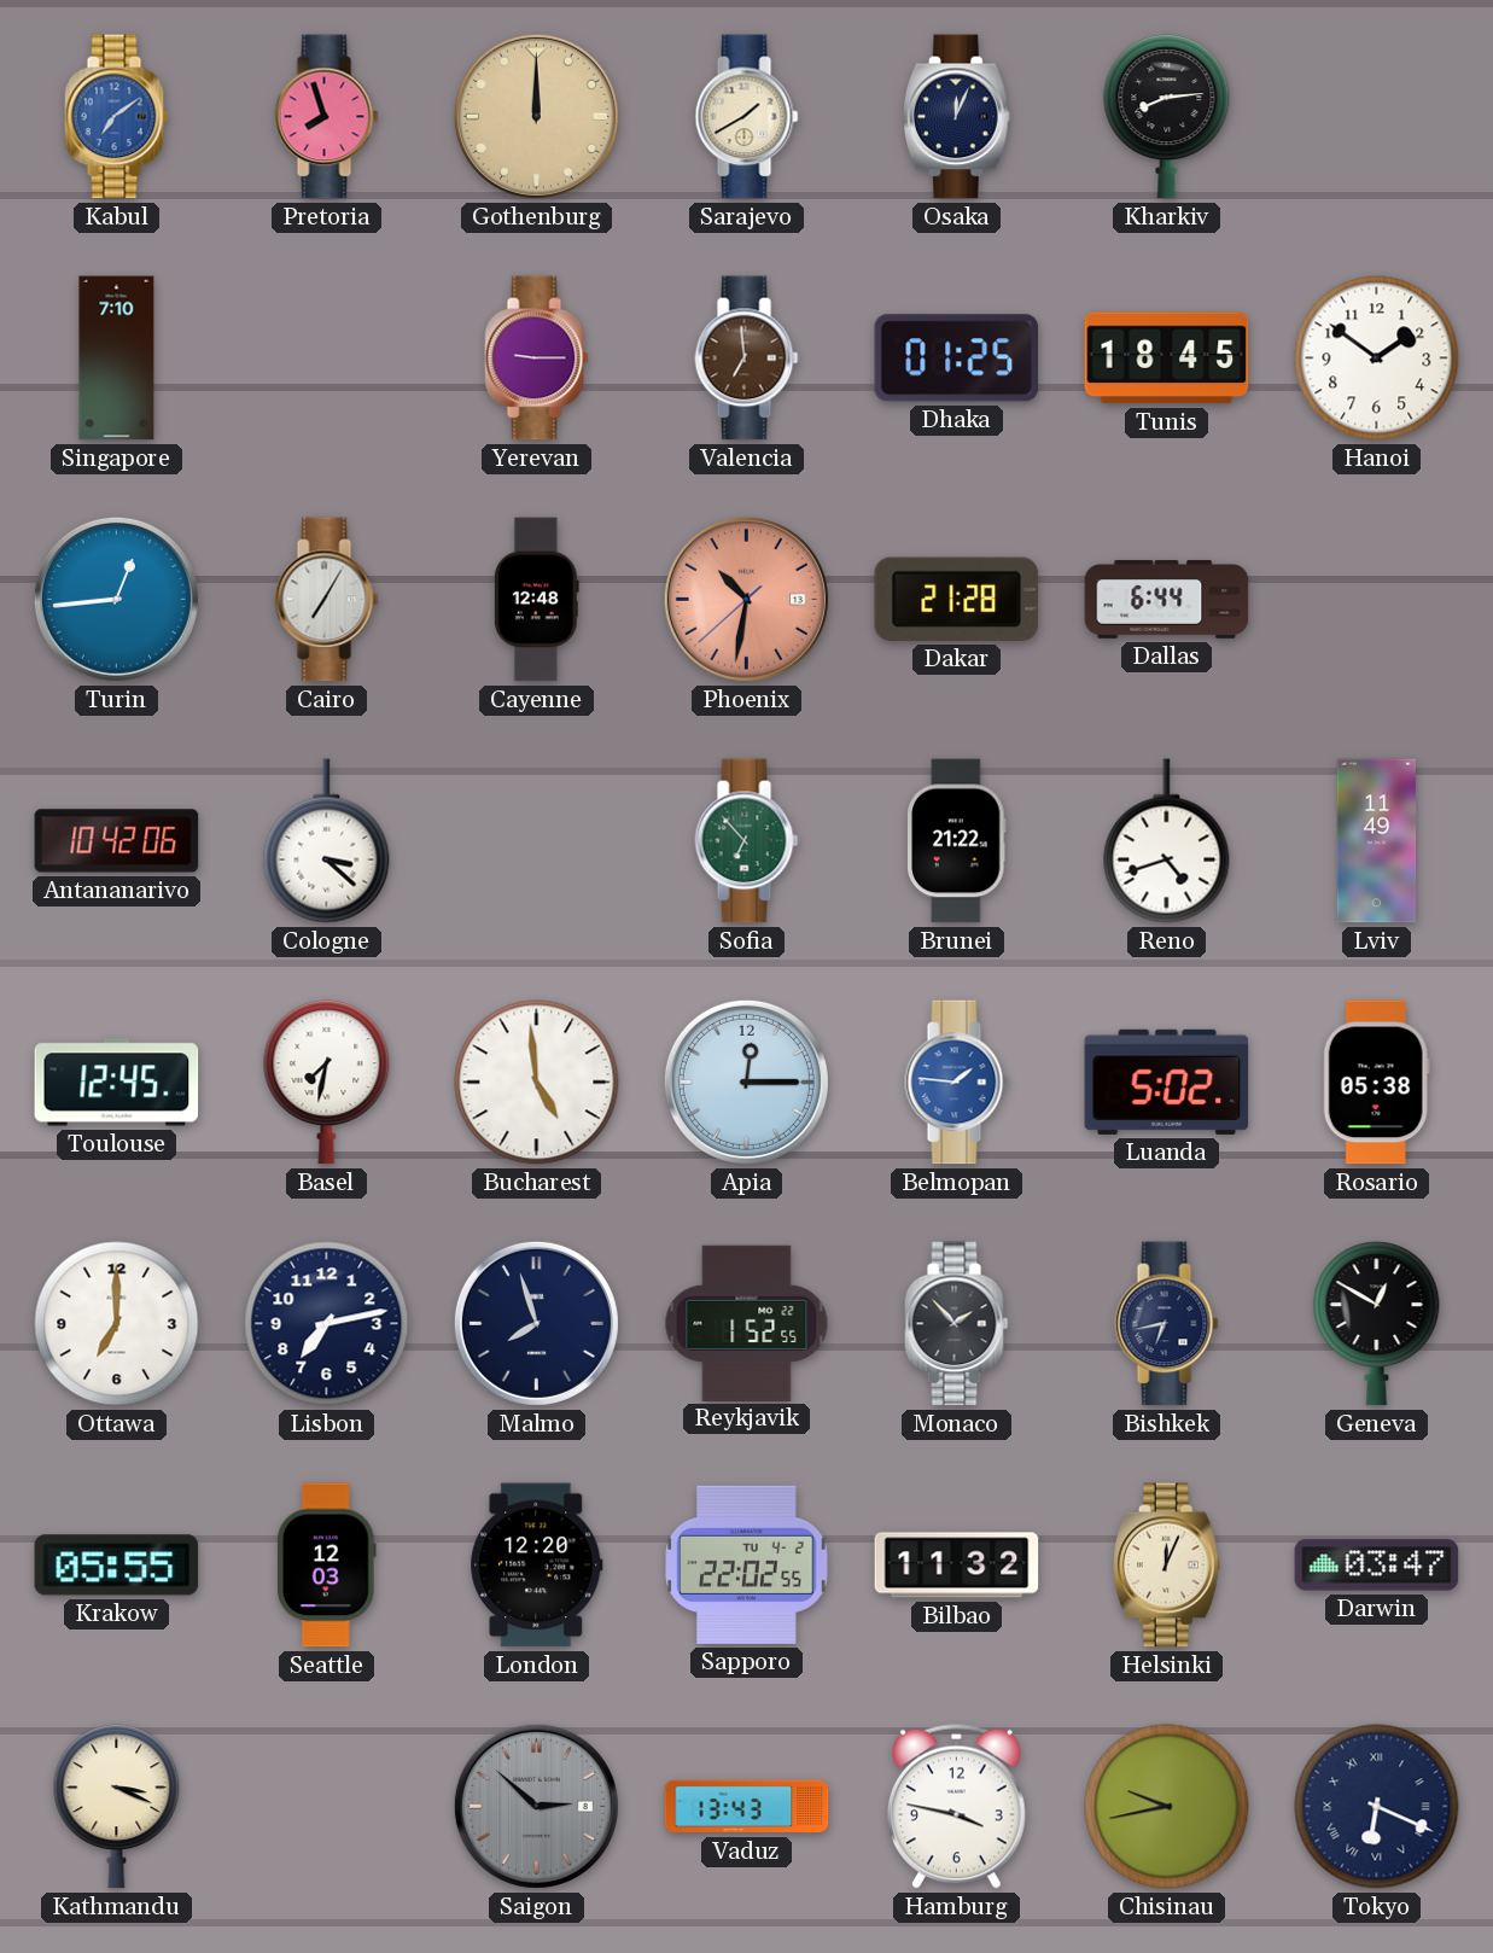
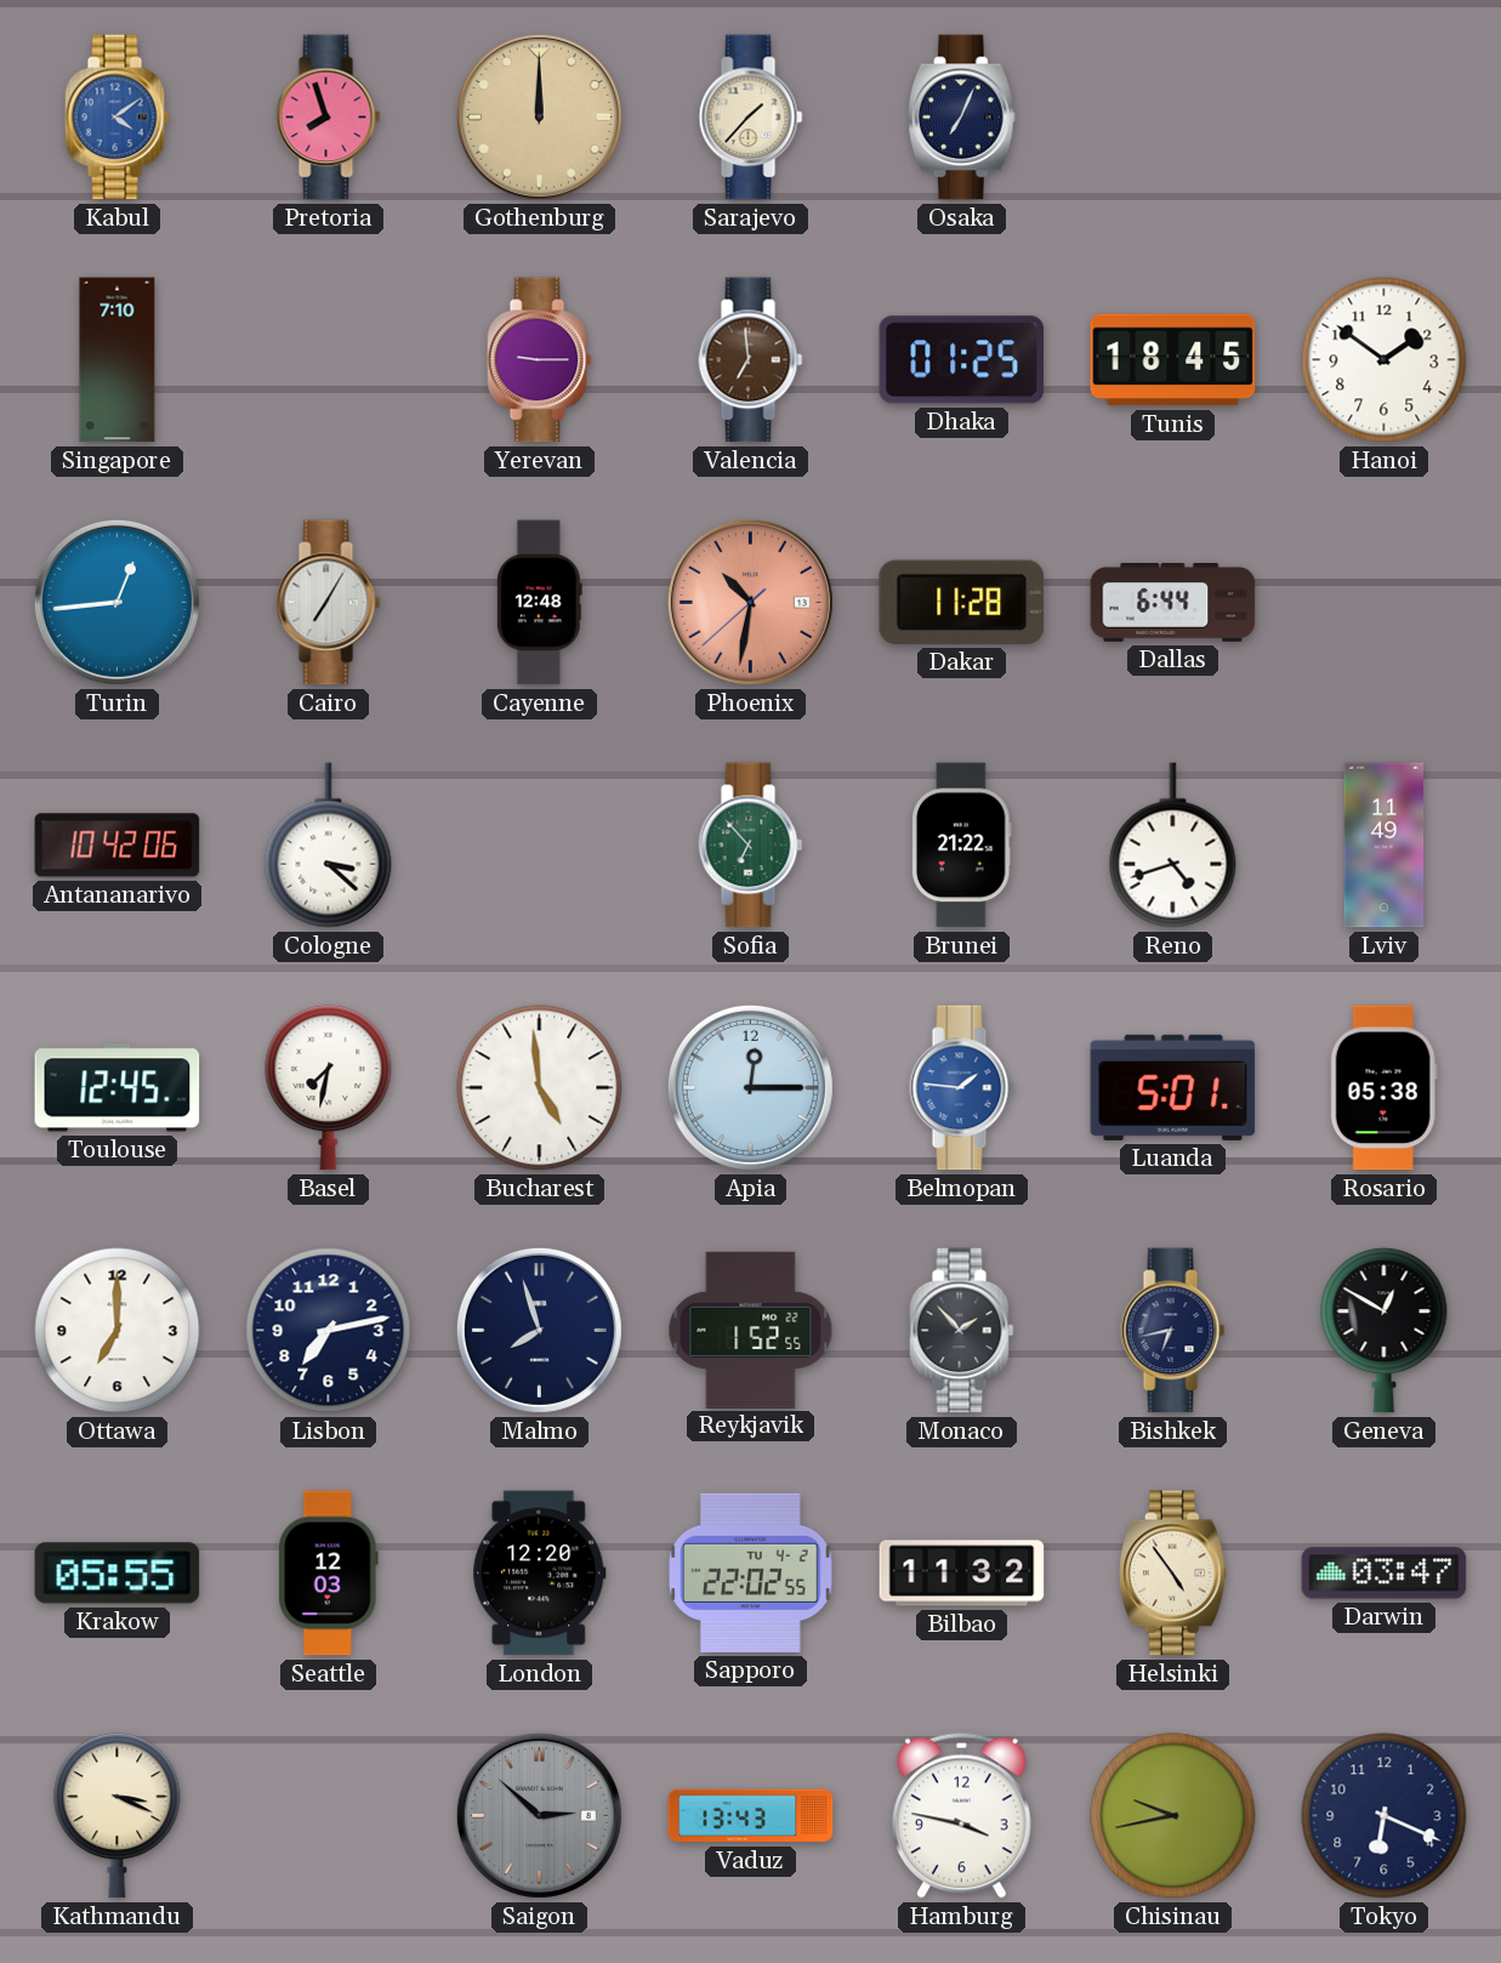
Kabul: 7:09 -> 4:09 (118, 118)
Sarajevo: 1:40 -> 1:37 (751, 118)
Osaka: 12:04 -> 7:04 (962, 118)
Kharkiv: 8:14 -> none (1167, 117)
Dakar: 21:28 -> 11:28 (962, 602)
Luanda: 5:02 -> 5:01 (1173, 1087)
Helsinki: 12:04 -> 4:54 (1173, 1574)
Tokyo numerals: Roman -> Arabic (1385, 1816)
